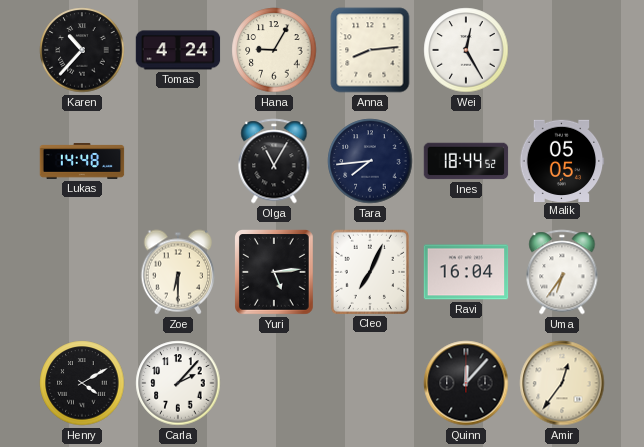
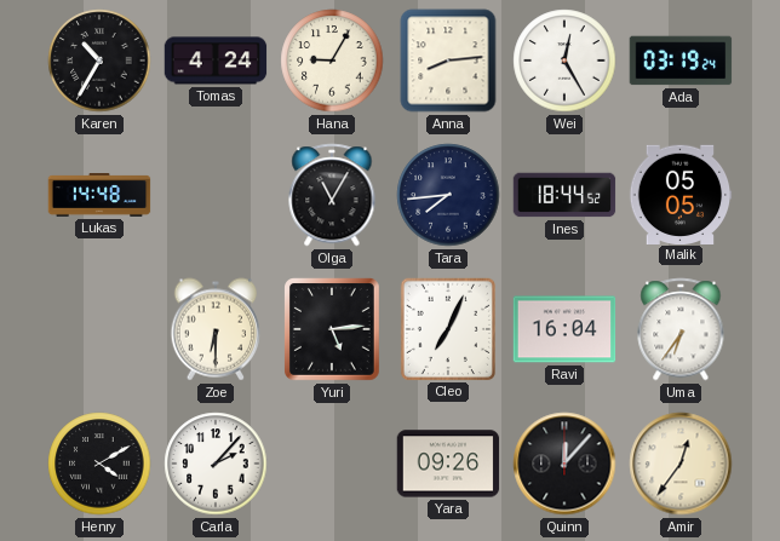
Karen: 10:37 -> 10:35 (99, 61)
Ada: none -> 03:19 (681, 61)
Yara: none -> 09:26 (448, 464)
